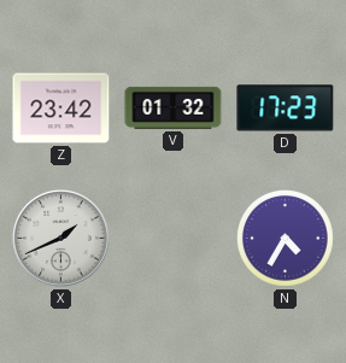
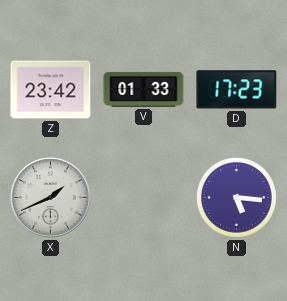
V: 01:32 -> 01:33 (144, 89)
N: 4:35 -> 5:16 (237, 198)
